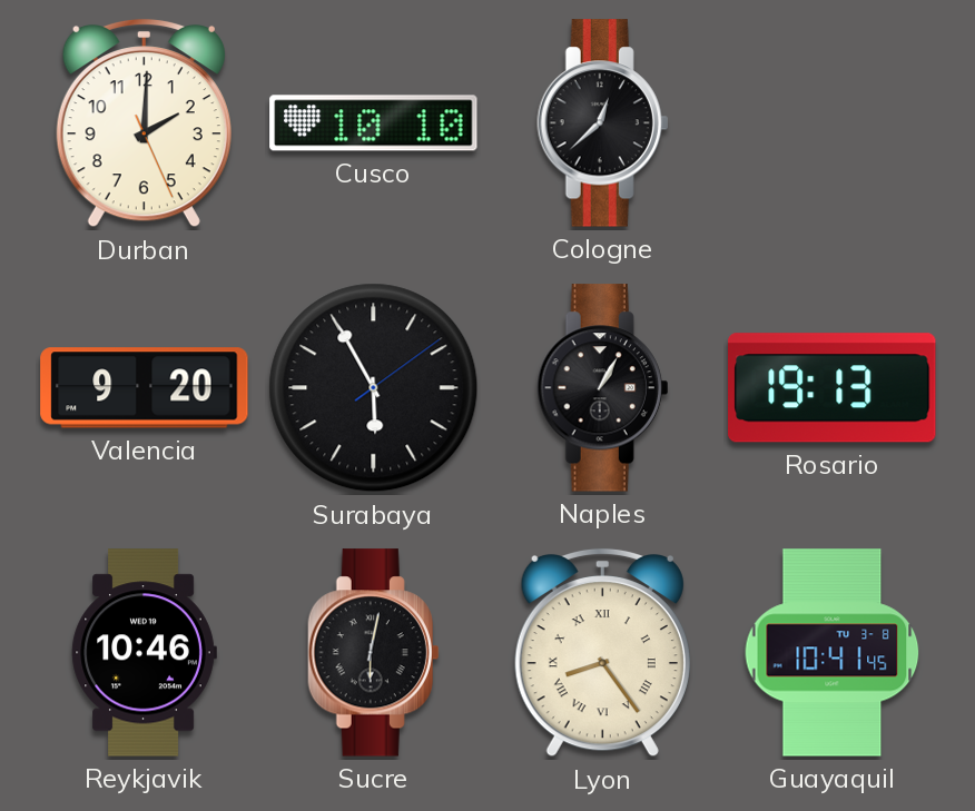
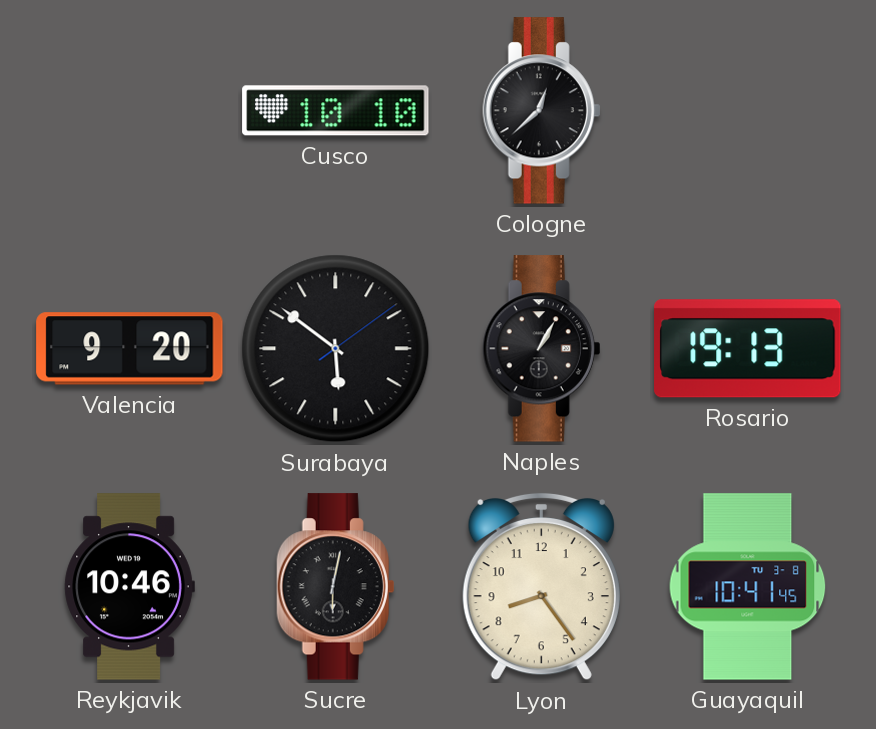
Durban: 2:00 -> none (144, 123)
Surabaya: 5:55 -> 5:51 (336, 349)
Lyon numerals: Roman -> Arabic (541, 587)
